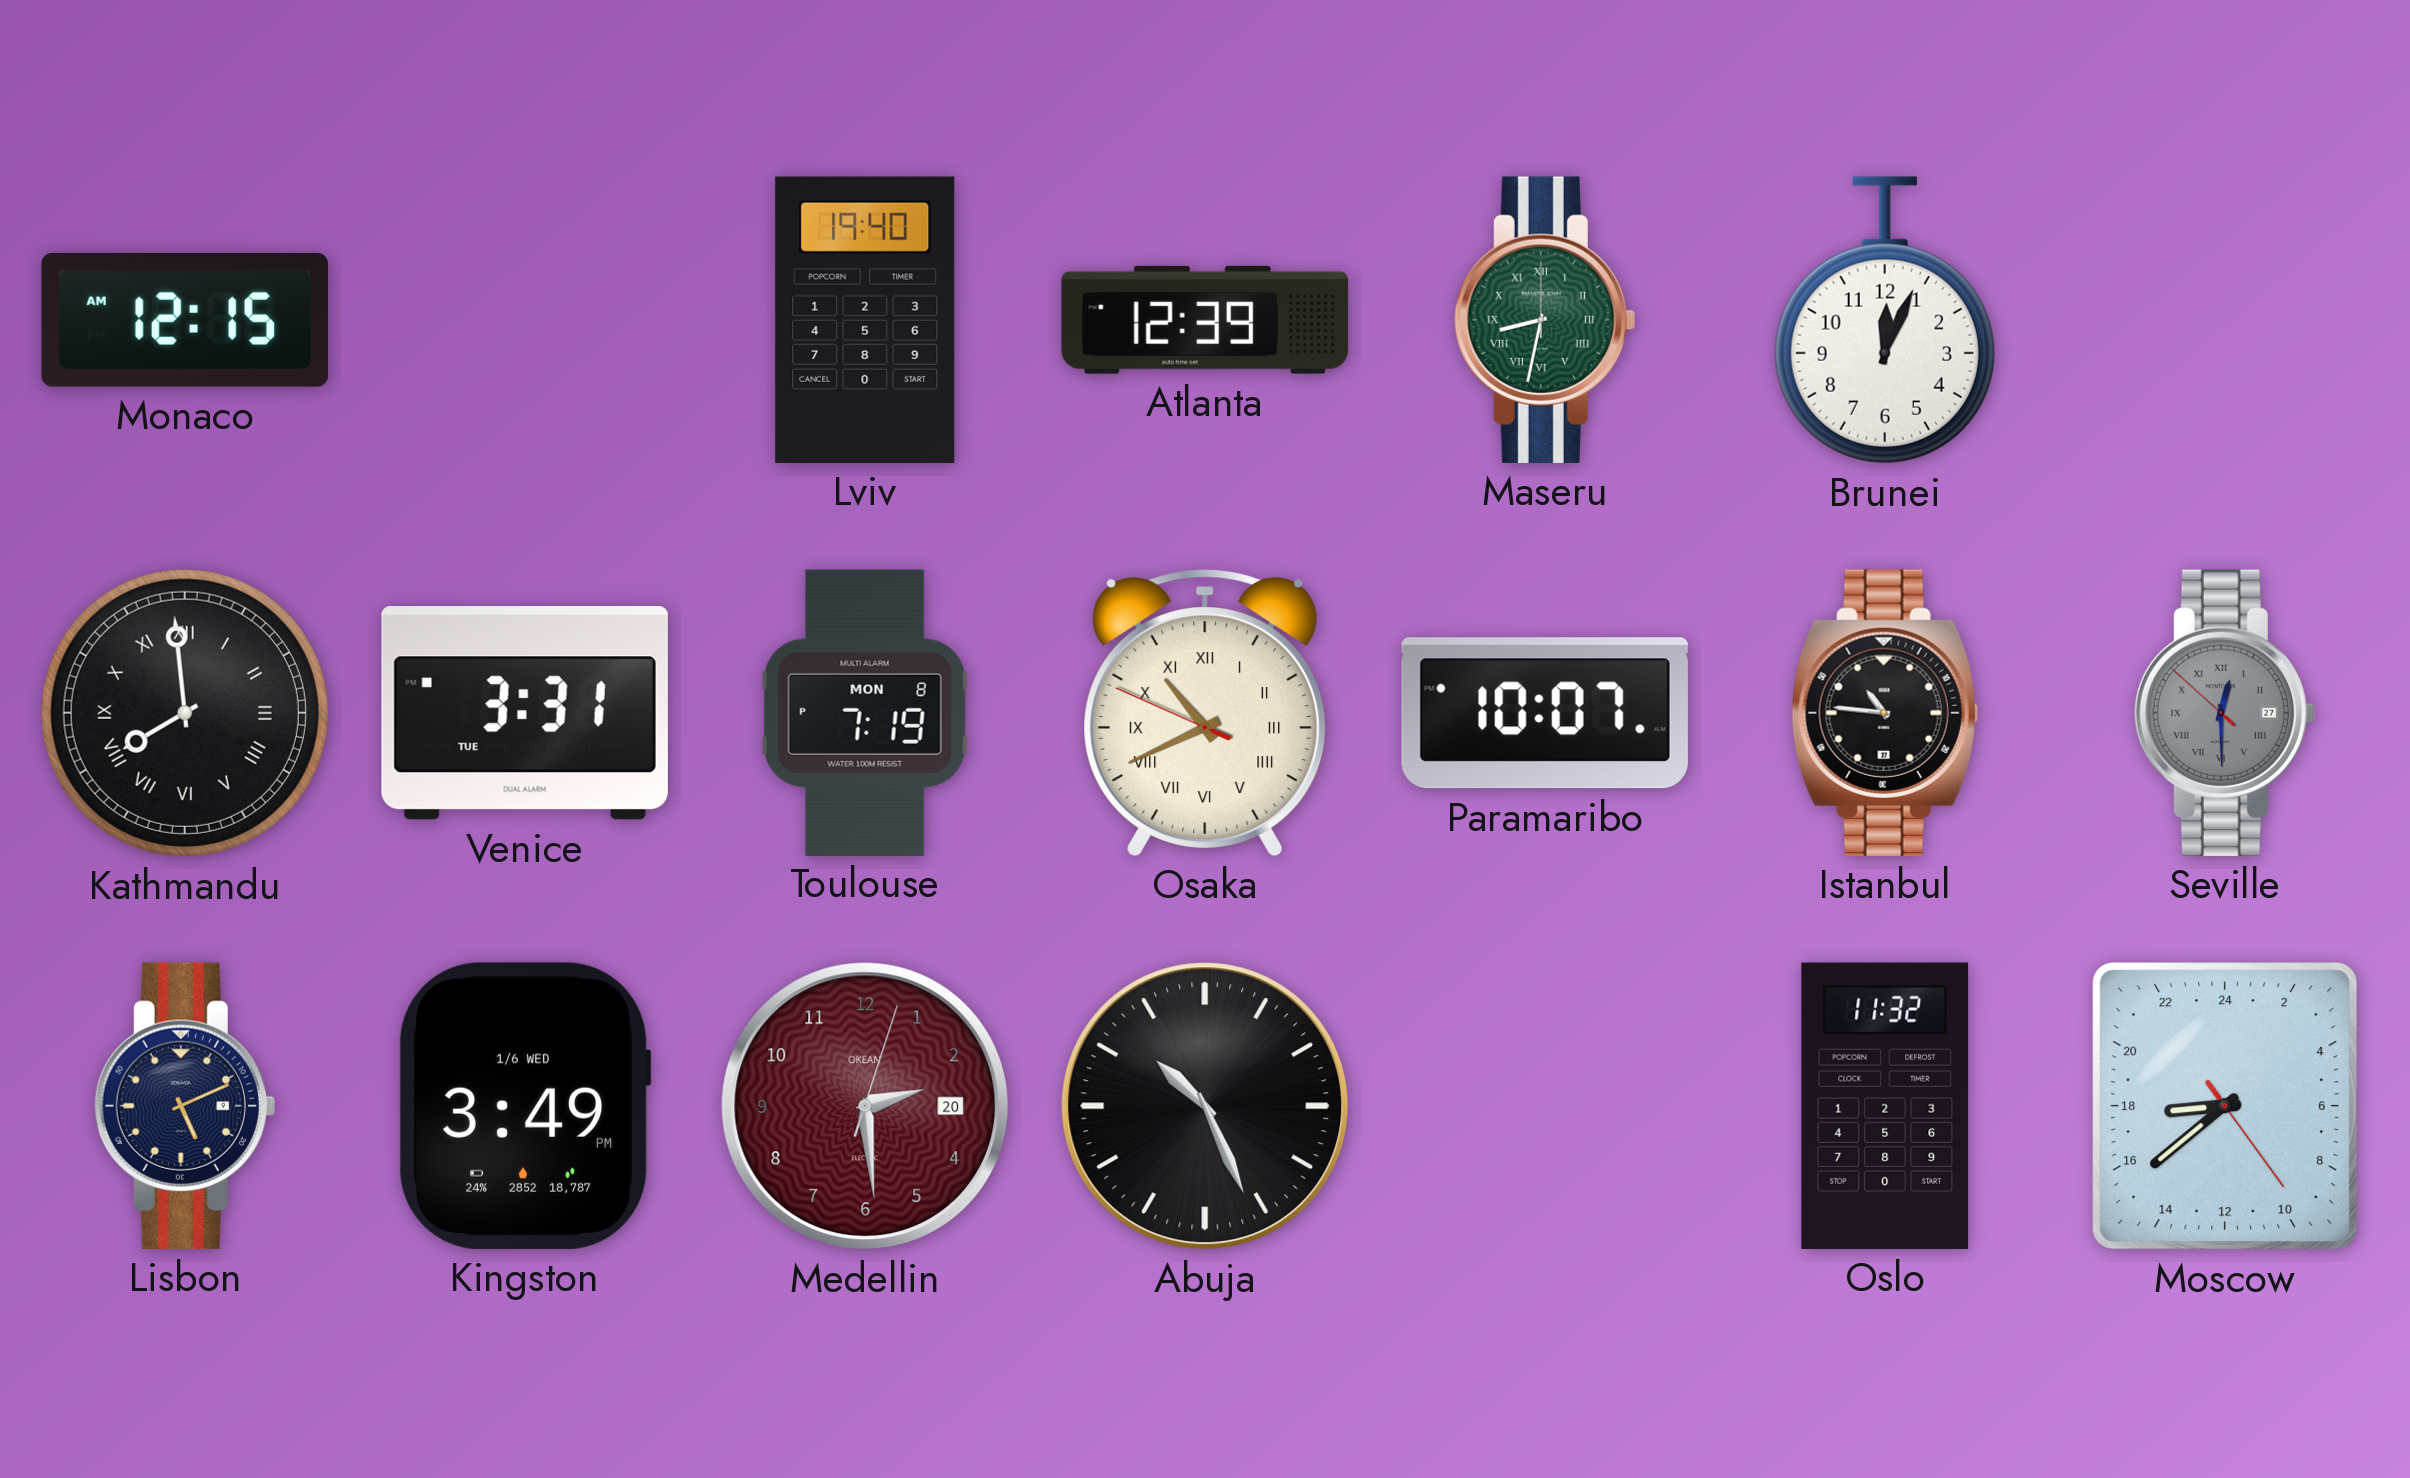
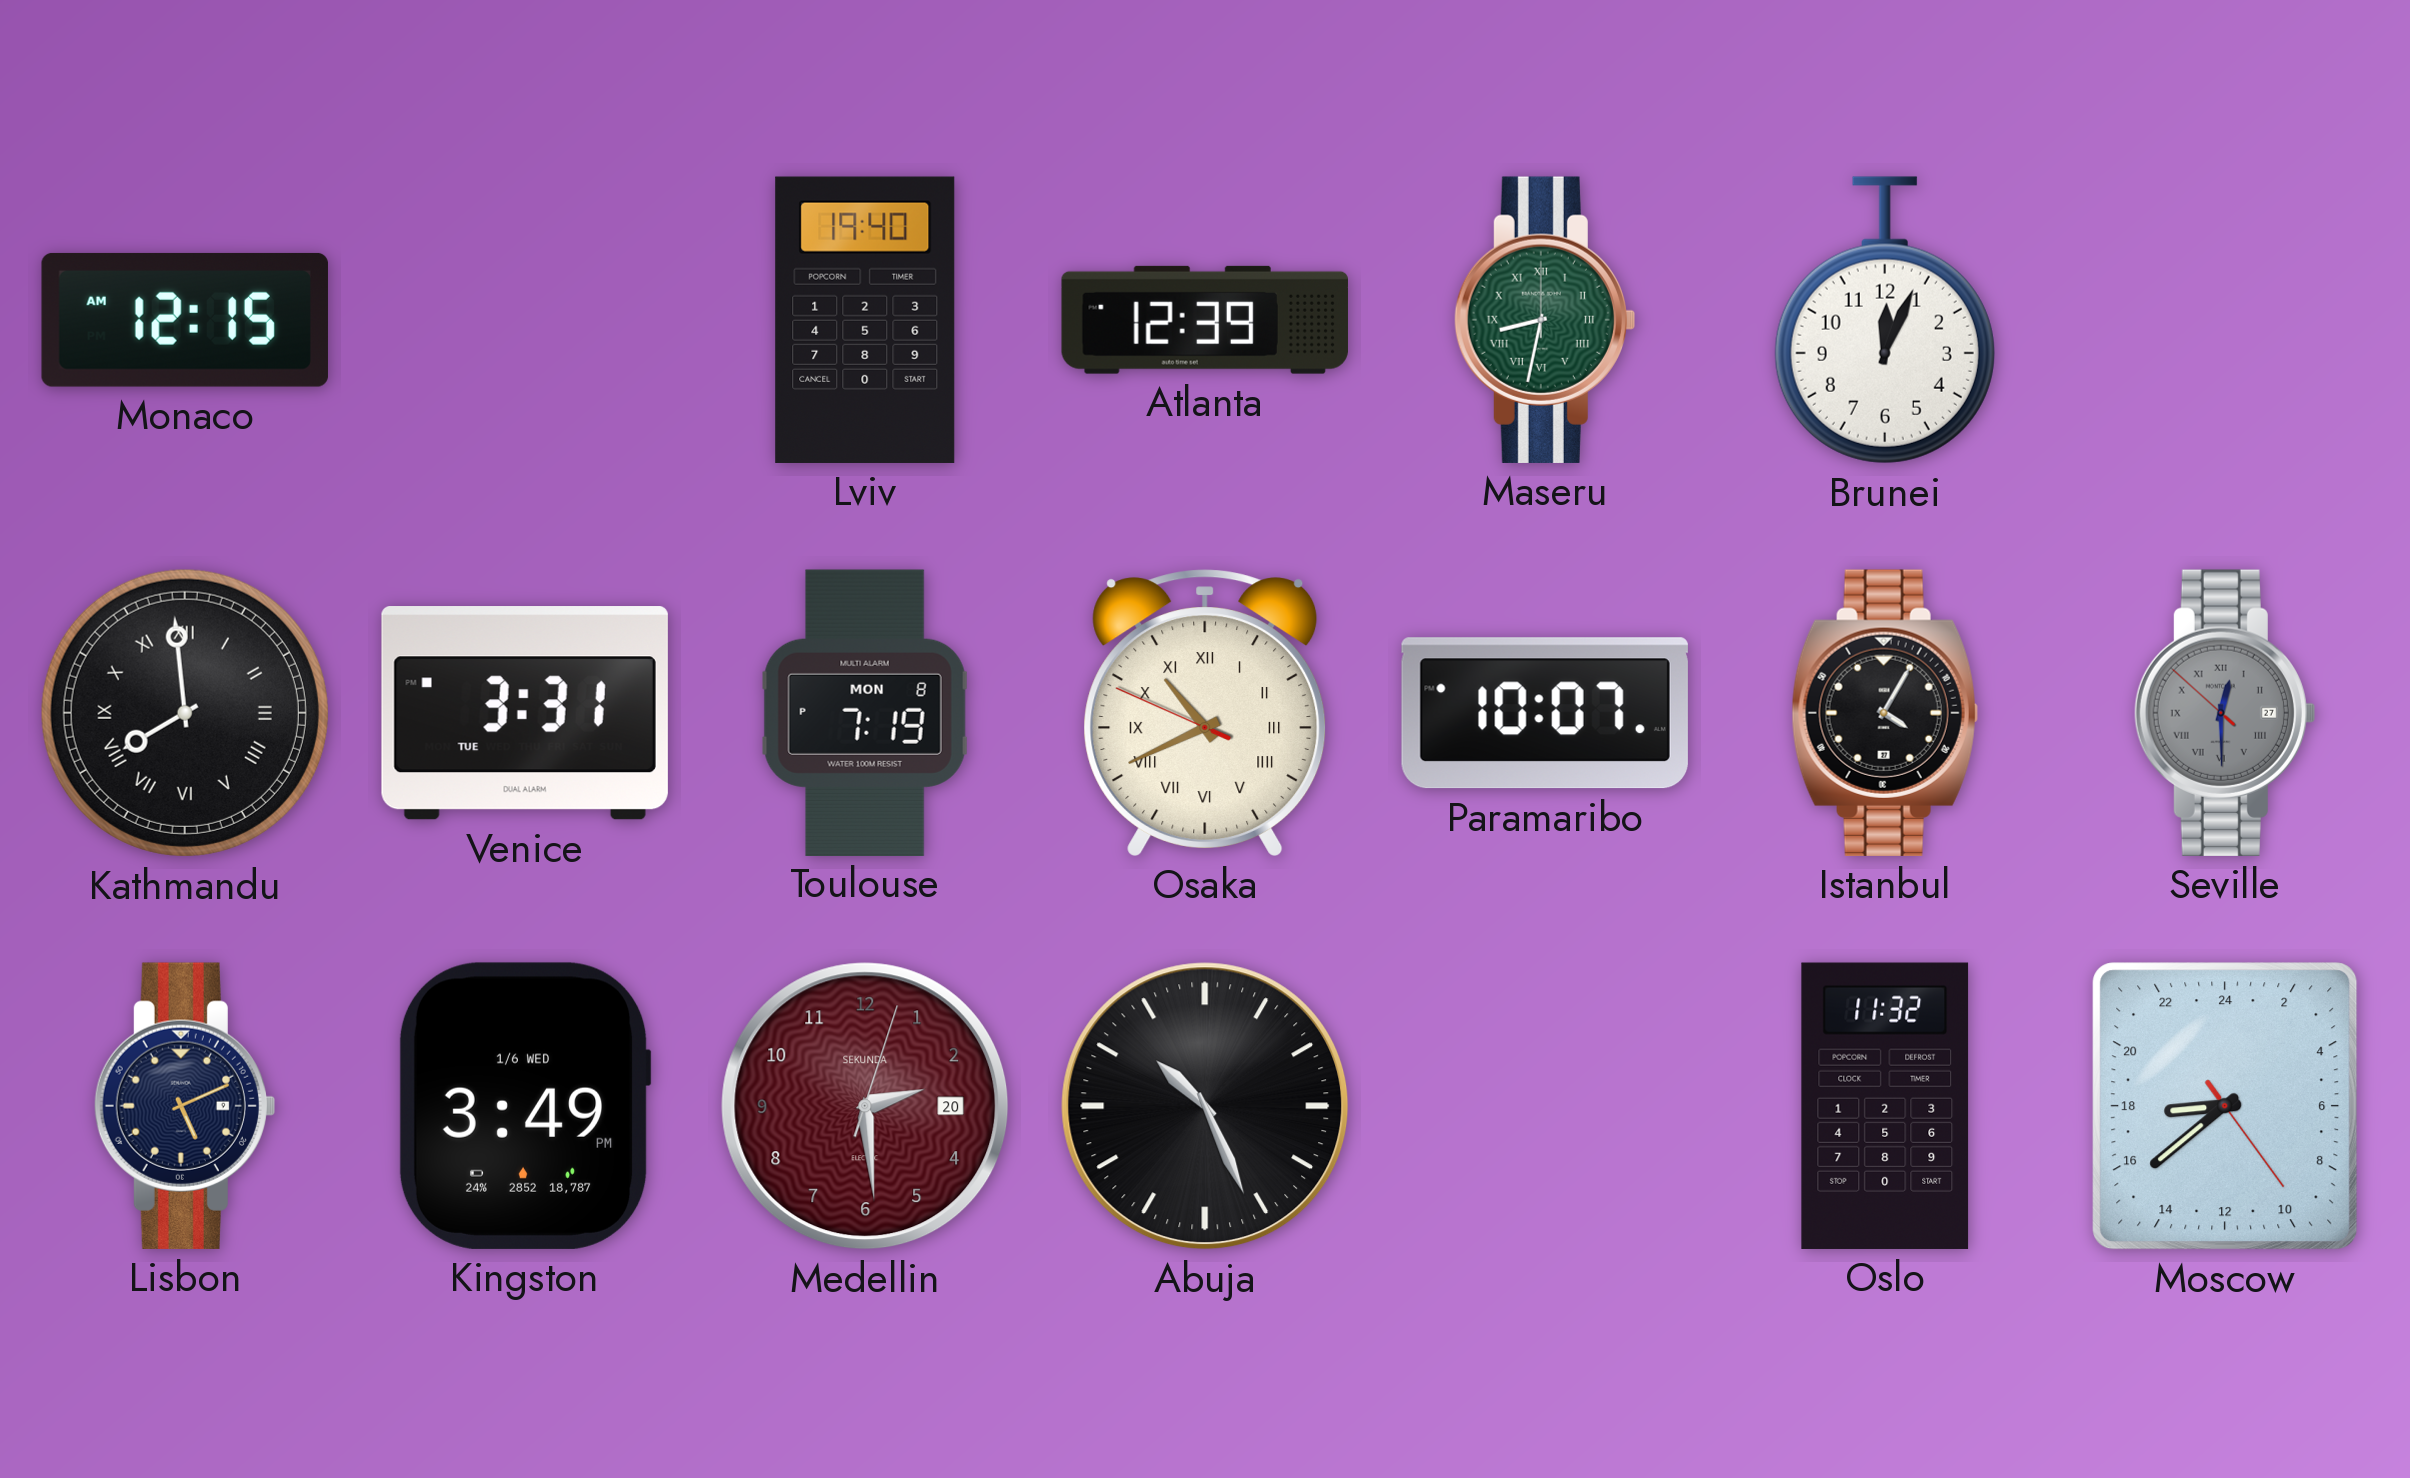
Istanbul: 10:46 -> 4:05 (1885, 713)
Medellin brand: OKEAN -> SEKUNDA (865, 1106)
